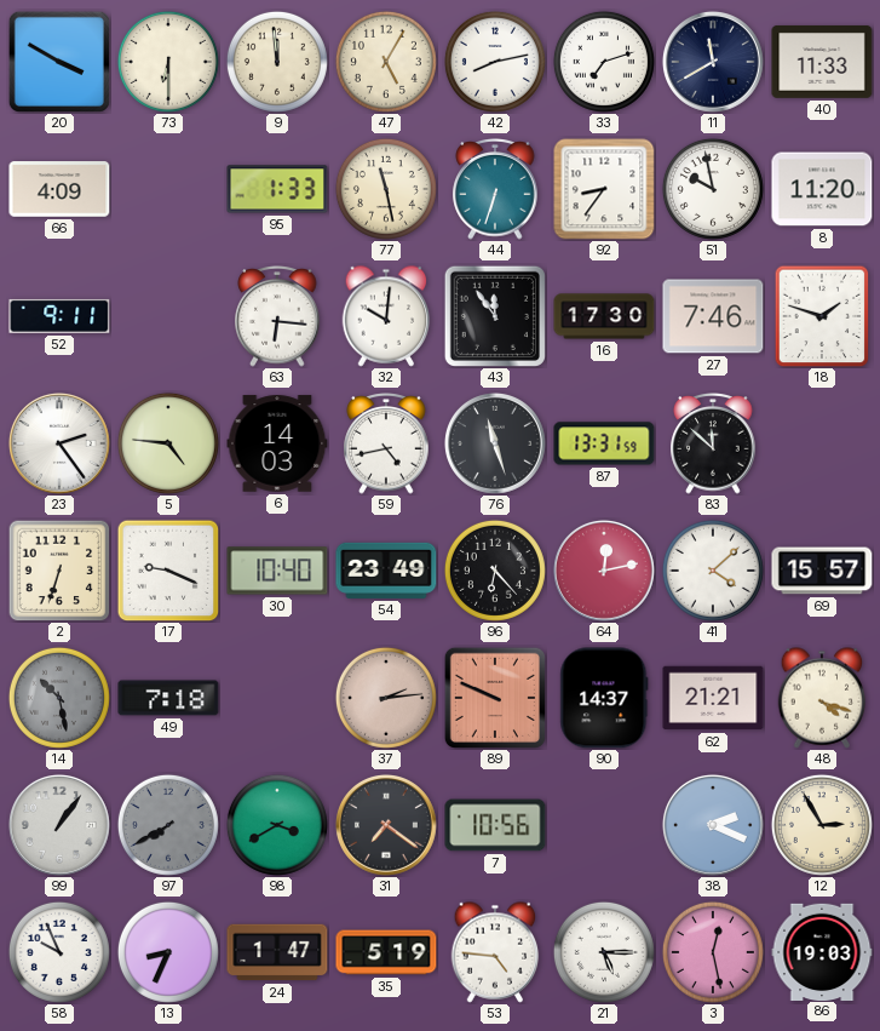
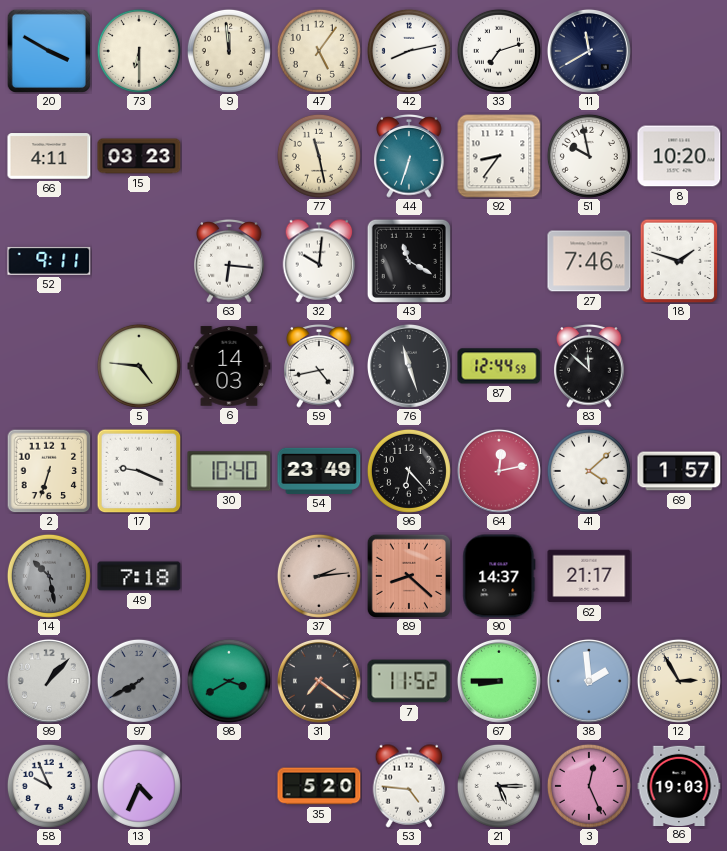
47: 5:05 -> 5:06 (319, 51)
40: 11:33 -> none (822, 62)
66: 4:09 -> 4:11 (49, 156)
15: none -> 03:23 (139, 156)
95: 1:33 -> none (277, 189)
8: 11:20 -> 10:20 (679, 156)
43: 11:54 -> 11:20 (409, 261)
16: 17:30 -> none (604, 316)
23: 2:24 -> none (59, 443)
87: 13:31 -> 12:44 (499, 366)
69: 15:57 -> 1:57 (679, 471)
89: 9:49 -> 8:22 (409, 576)
62: 21:21 -> 21:17 (589, 576)
48: 4:18 -> none (822, 698)
99: 1:06 -> 1:07 (49, 681)
7: 10:56 -> 11:52 (409, 681)
67: none -> 8:45 (499, 681)
38: 2:19 -> 1:59 (589, 681)
13: 8:34 -> 4:34 (139, 786)
24: 1:47 -> none (277, 952)
35: 5:19 -> 5:20 (319, 786)
3: 12:28 -> 12:26 (589, 786)
